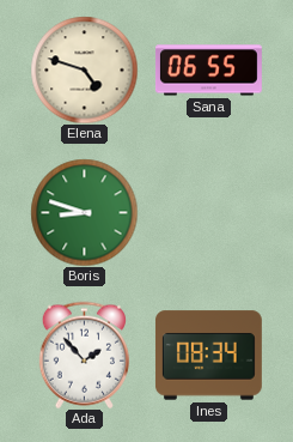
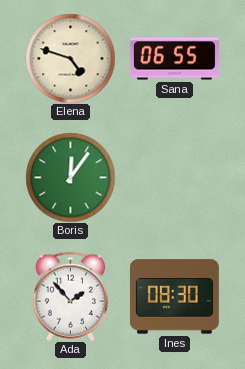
Boris: 8:48 -> 12:06 (70, 177)
Ines: 08:34 -> 08:30 (174, 297)
